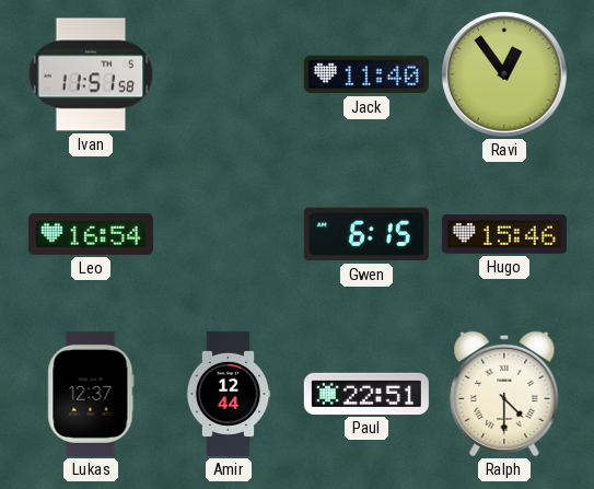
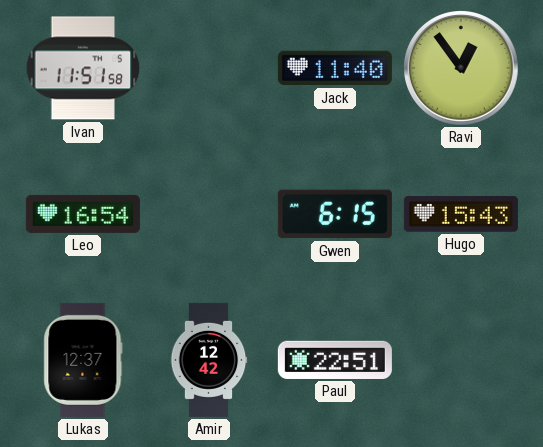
Hugo: 15:46 -> 15:43 (461, 214)
Amir: 12:44 -> 12:42 (209, 360)
Ralph: 4:30 -> none (504, 394)
